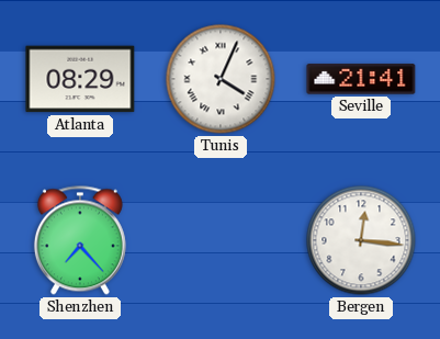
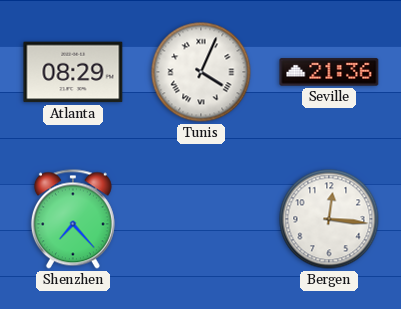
Seville: 21:41 -> 21:36 (329, 72)
